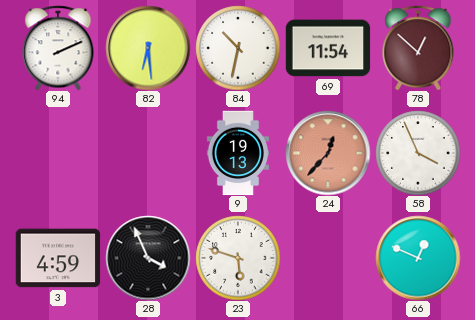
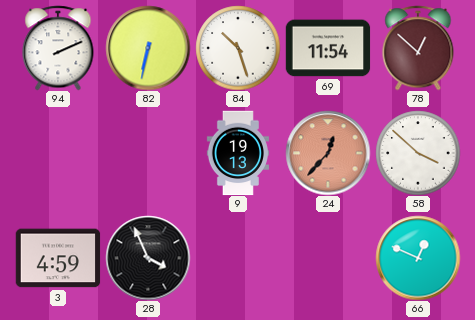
82: 6:29 -> 6:32 (148, 48)
84: 10:32 -> 10:27 (238, 48)
58: 3:56 -> 3:52 (418, 153)
23: 5:48 -> none (238, 258)
